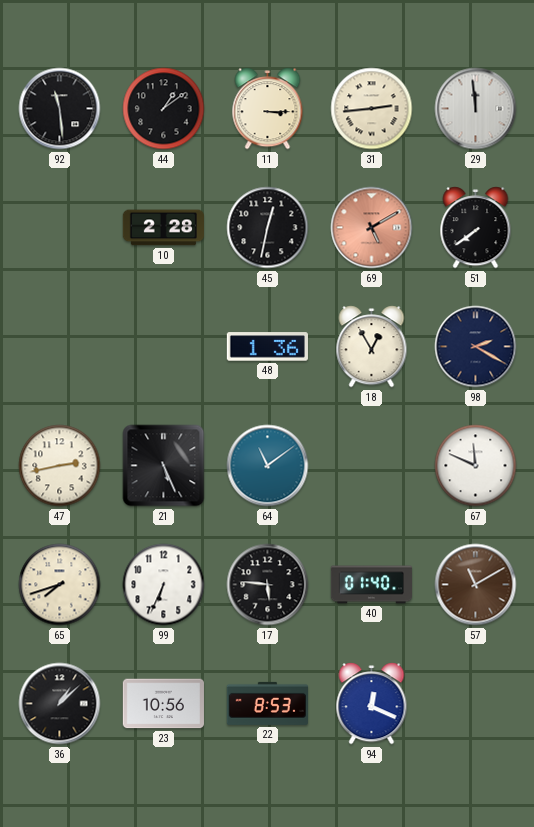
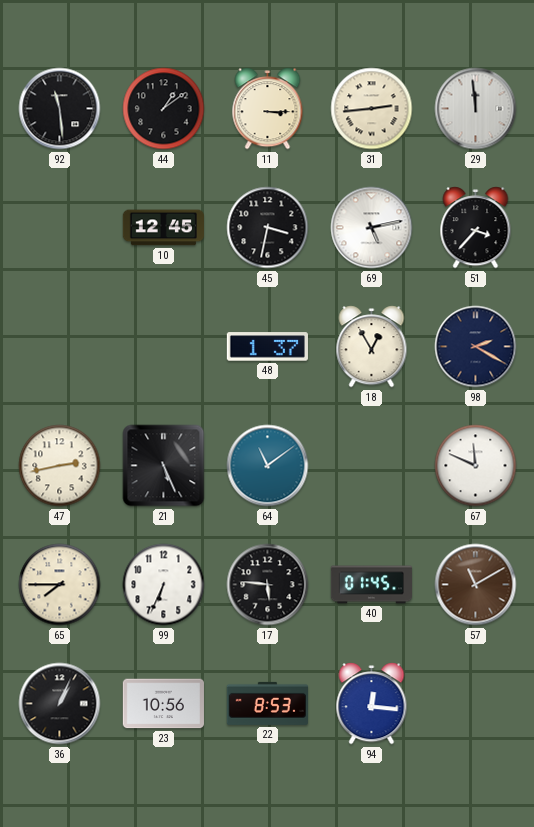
10: 2:28 -> 12:45 (163, 228)
45: 12:32 -> 3:32 (268, 228)
69: 5:10 -> 5:13 (372, 228)
69 dial: salmon -> white (372, 228)
51: 7:39 -> 3:37 (476, 228)
48: 1:36 -> 1:37 (267, 347)
65: 7:42 -> 7:45 (60, 585)
40: 01:40 -> 01:45 (371, 585)
36: 1:08 -> 1:04 (60, 704)
94: 12:19 -> 12:16 (372, 704)
